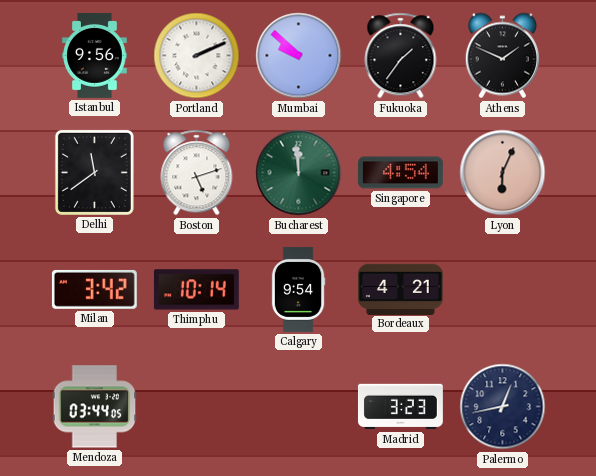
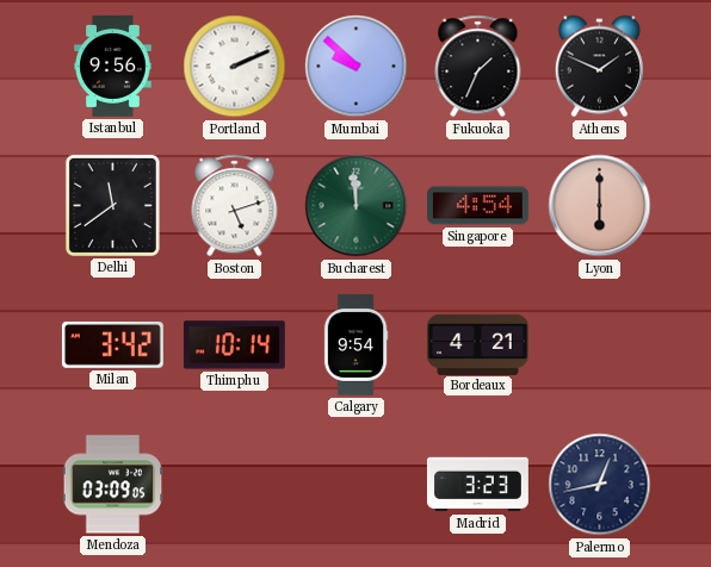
Fukuoka: 1:36 -> 1:34 (478, 67)
Lyon: 6:04 -> 6:00 (600, 206)
Mendoza: 03:44 -> 03:09 (113, 485)
